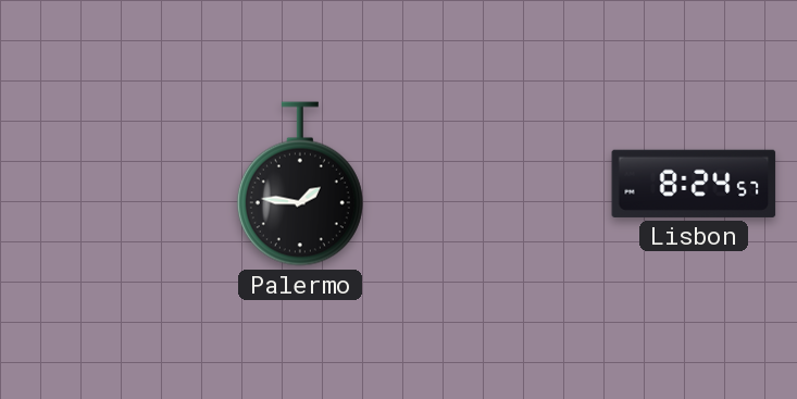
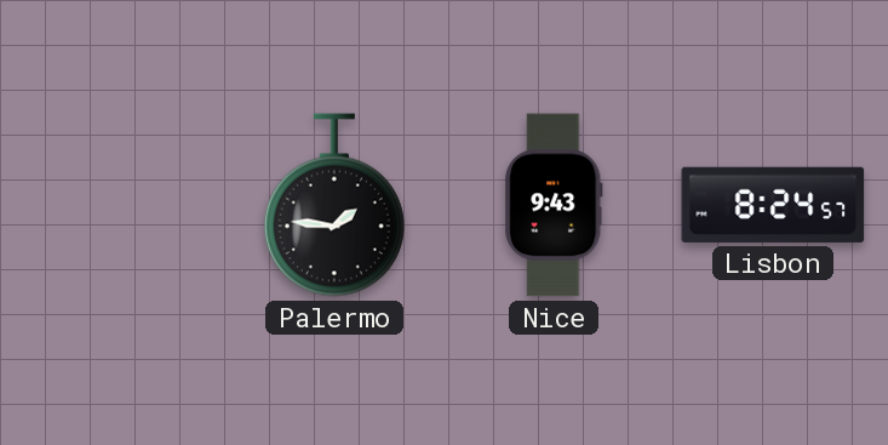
Nice: none -> 9:43 (554, 205)
